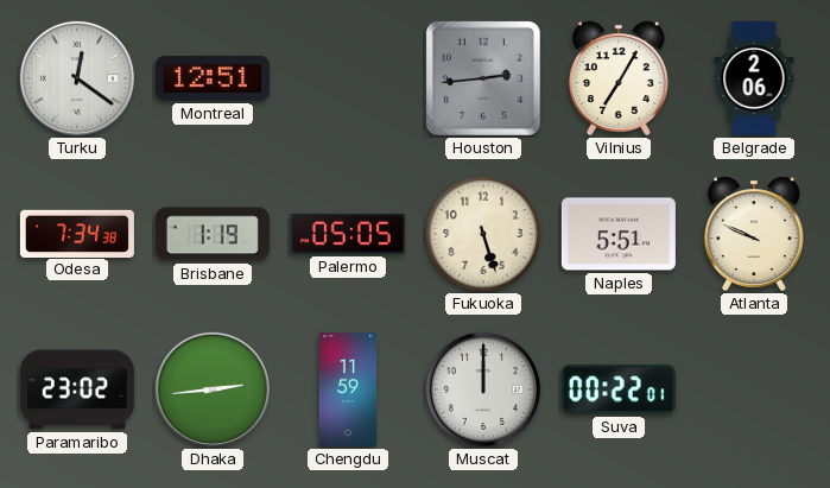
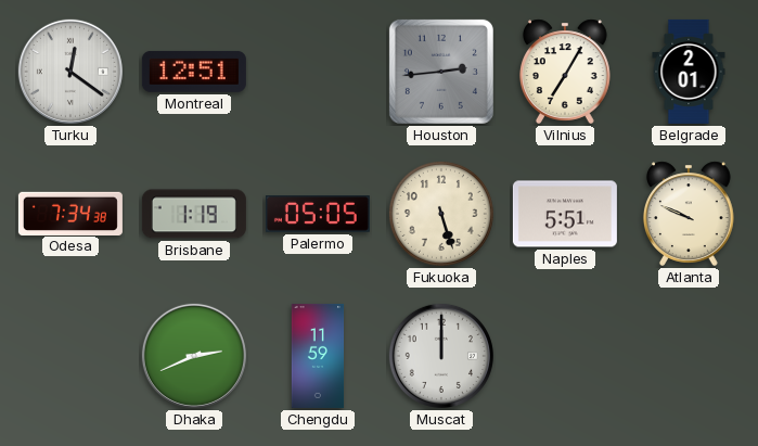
Belgrade: 2:06 -> 2:01 (689, 72)
Paramaribo: 23:02 -> none (77, 389)
Dhaka: 2:44 -> 2:41 (194, 356)
Suva: 00:22 -> none (619, 389)
